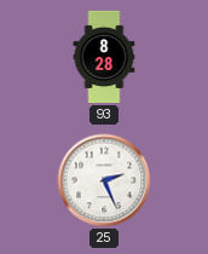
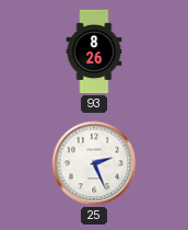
93: 8:28 -> 8:26 (94, 51)
